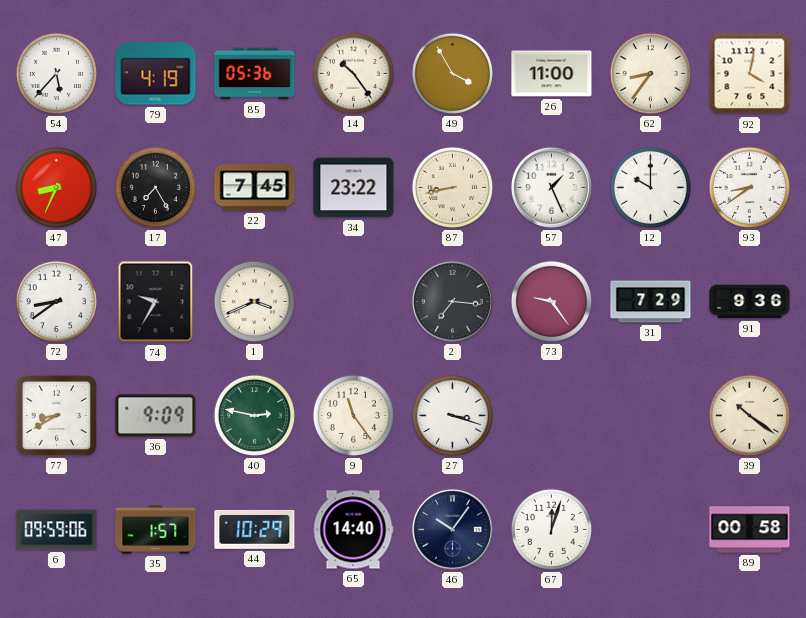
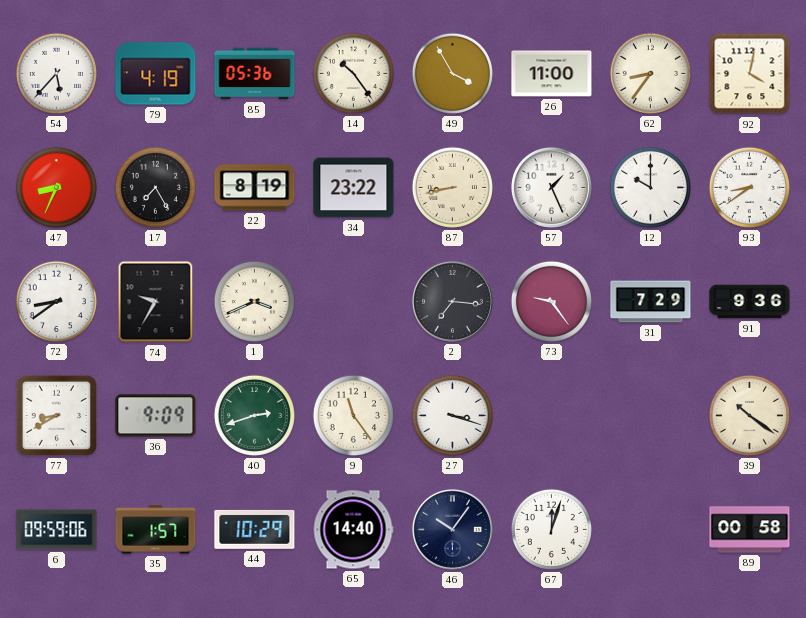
22: 7:45 -> 8:19 (255, 188)
40: 2:47 -> 2:42 (254, 415)
